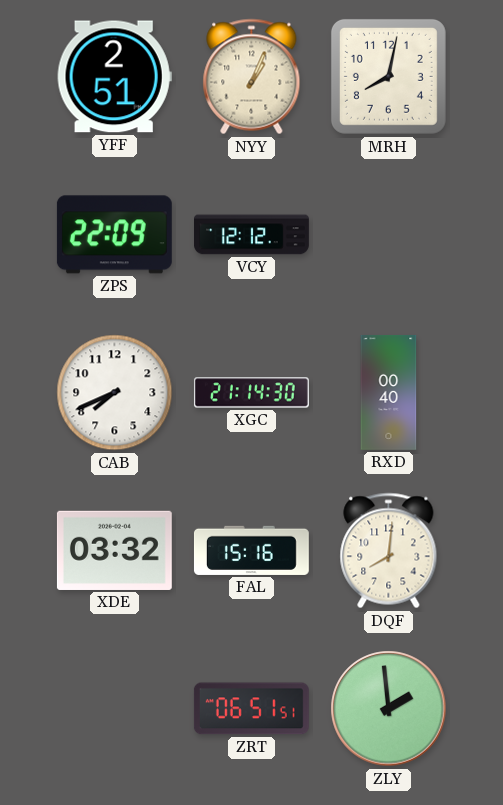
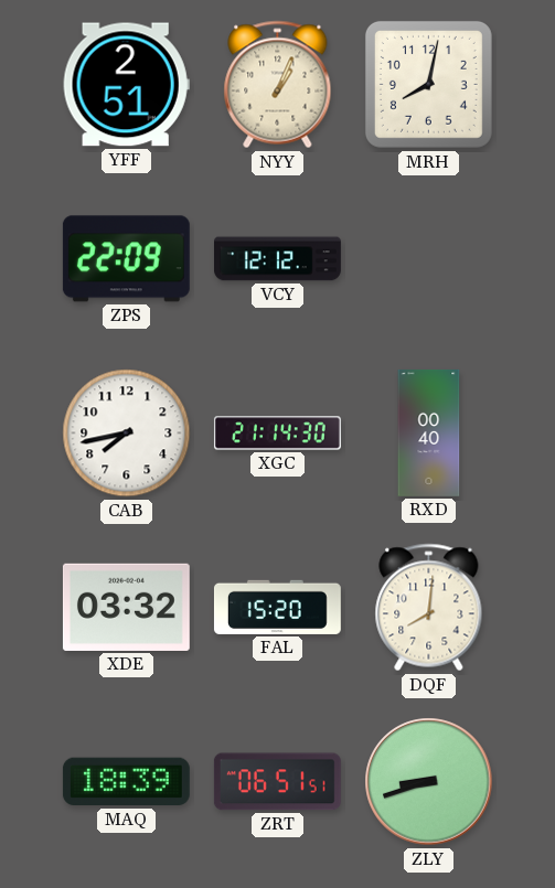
CAB: 7:41 -> 7:43 (127, 434)
FAL: 15:16 -> 15:20 (277, 607)
MAQ: none -> 18:39 (126, 782)
ZLY: 1:59 -> 8:42 (429, 782)
